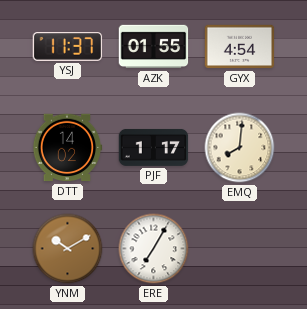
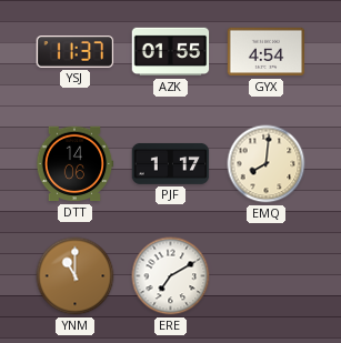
DTT: 14:02 -> 14:06 (74, 164)
YNM: 10:10 -> 11:00 (76, 276)
ERE: 7:05 -> 7:10 (171, 276)
